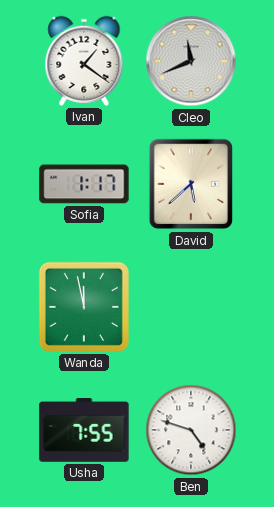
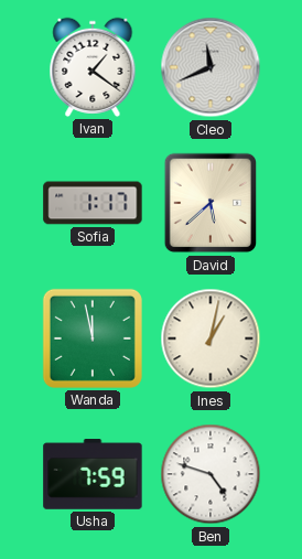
Ines: none -> 1:02 (211, 338)
Usha: 7:55 -> 7:59 (93, 474)
